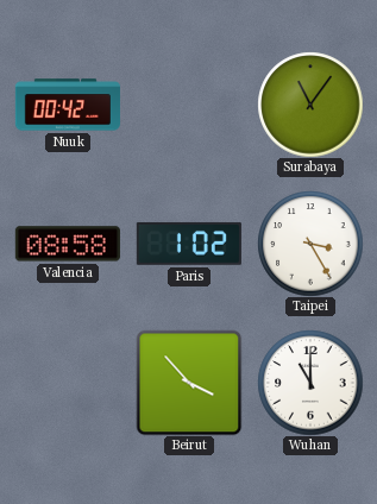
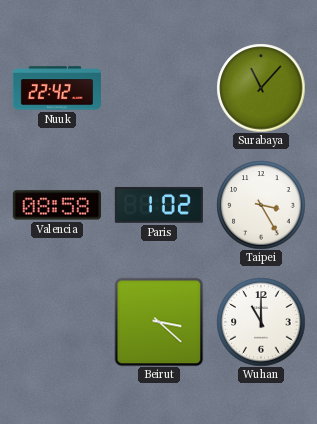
Nuuk: 00:42 -> 22:42 (57, 88)
Surabaya: 11:06 -> 11:07 (261, 88)
Beirut: 3:53 -> 3:22 (159, 322)
